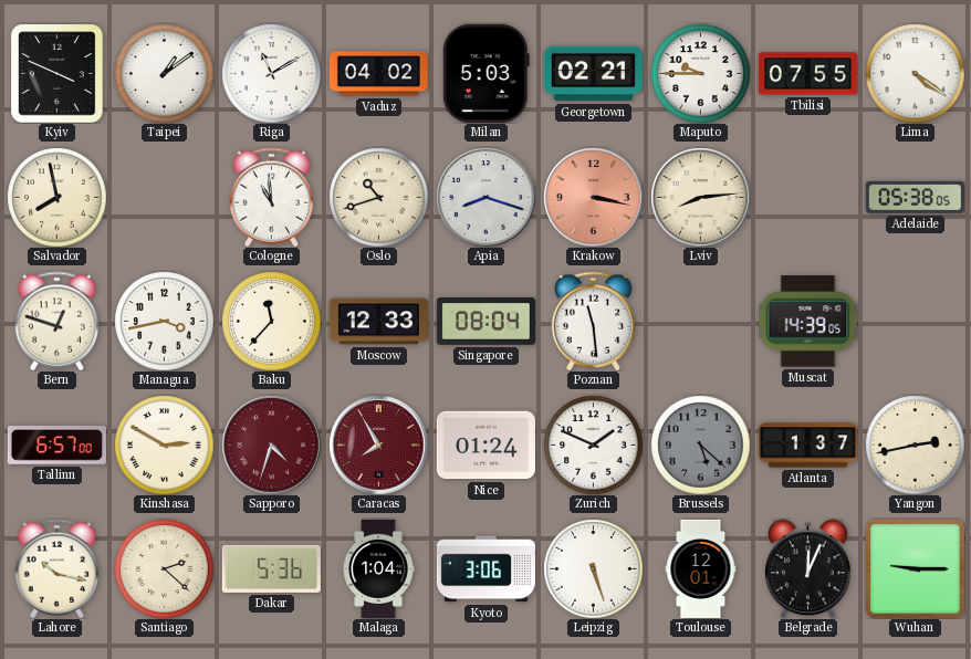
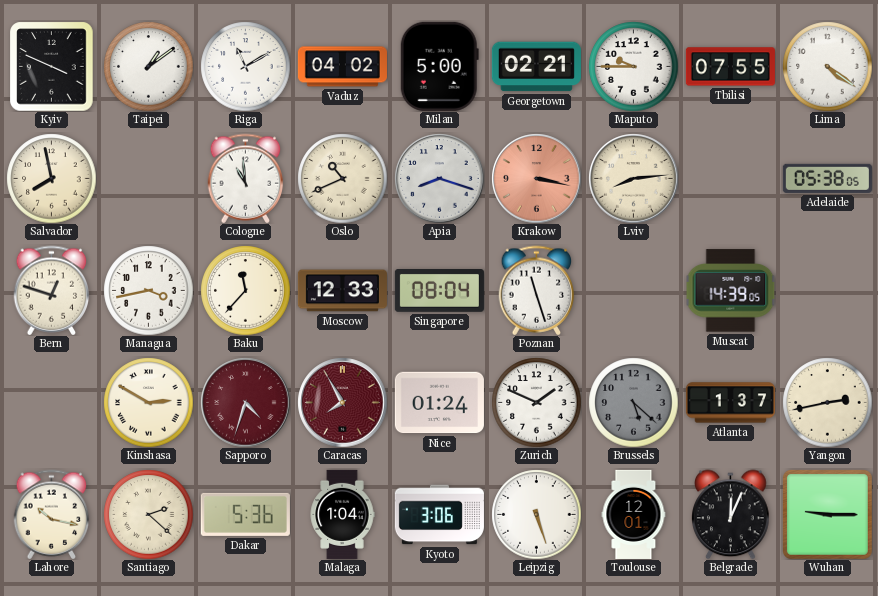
Milan: 5:03 -> 5:00 (439, 66)
Oslo: 10:42 -> 10:41 (342, 178)
Poznan: 11:29 -> 11:27 (537, 290)
Tallinn: 6:57 -> none (56, 446)
